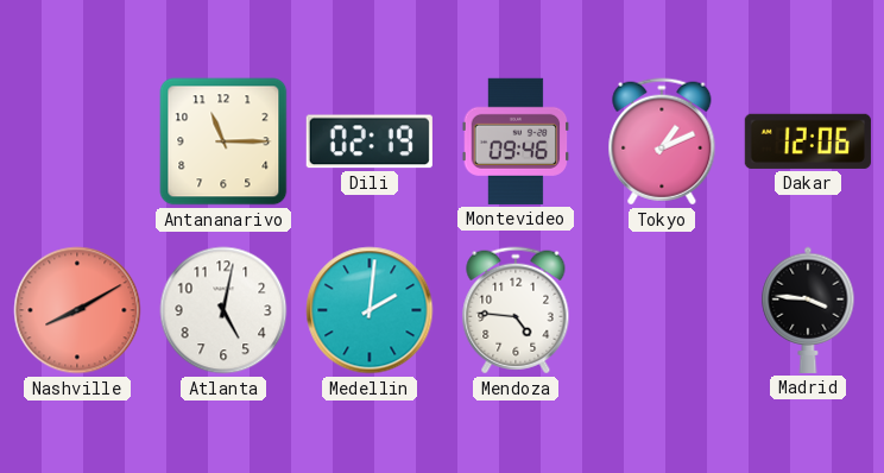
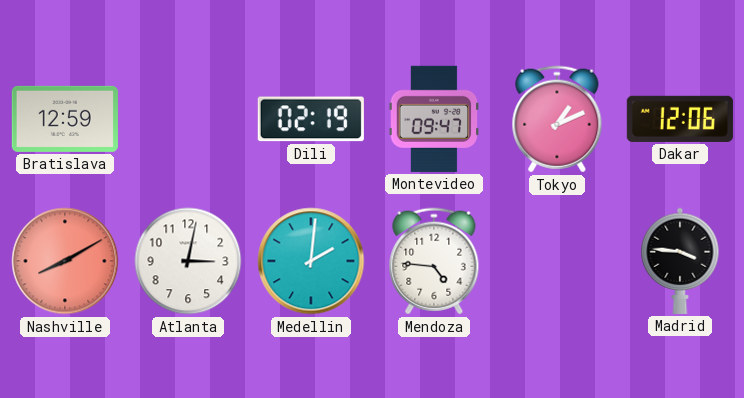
Bratislava: none -> 12:59 (65, 119)
Antananarivo: 11:15 -> none (223, 141)
Montevideo: 09:46 -> 09:47 (434, 119)
Atlanta: 5:02 -> 3:02 (188, 261)
